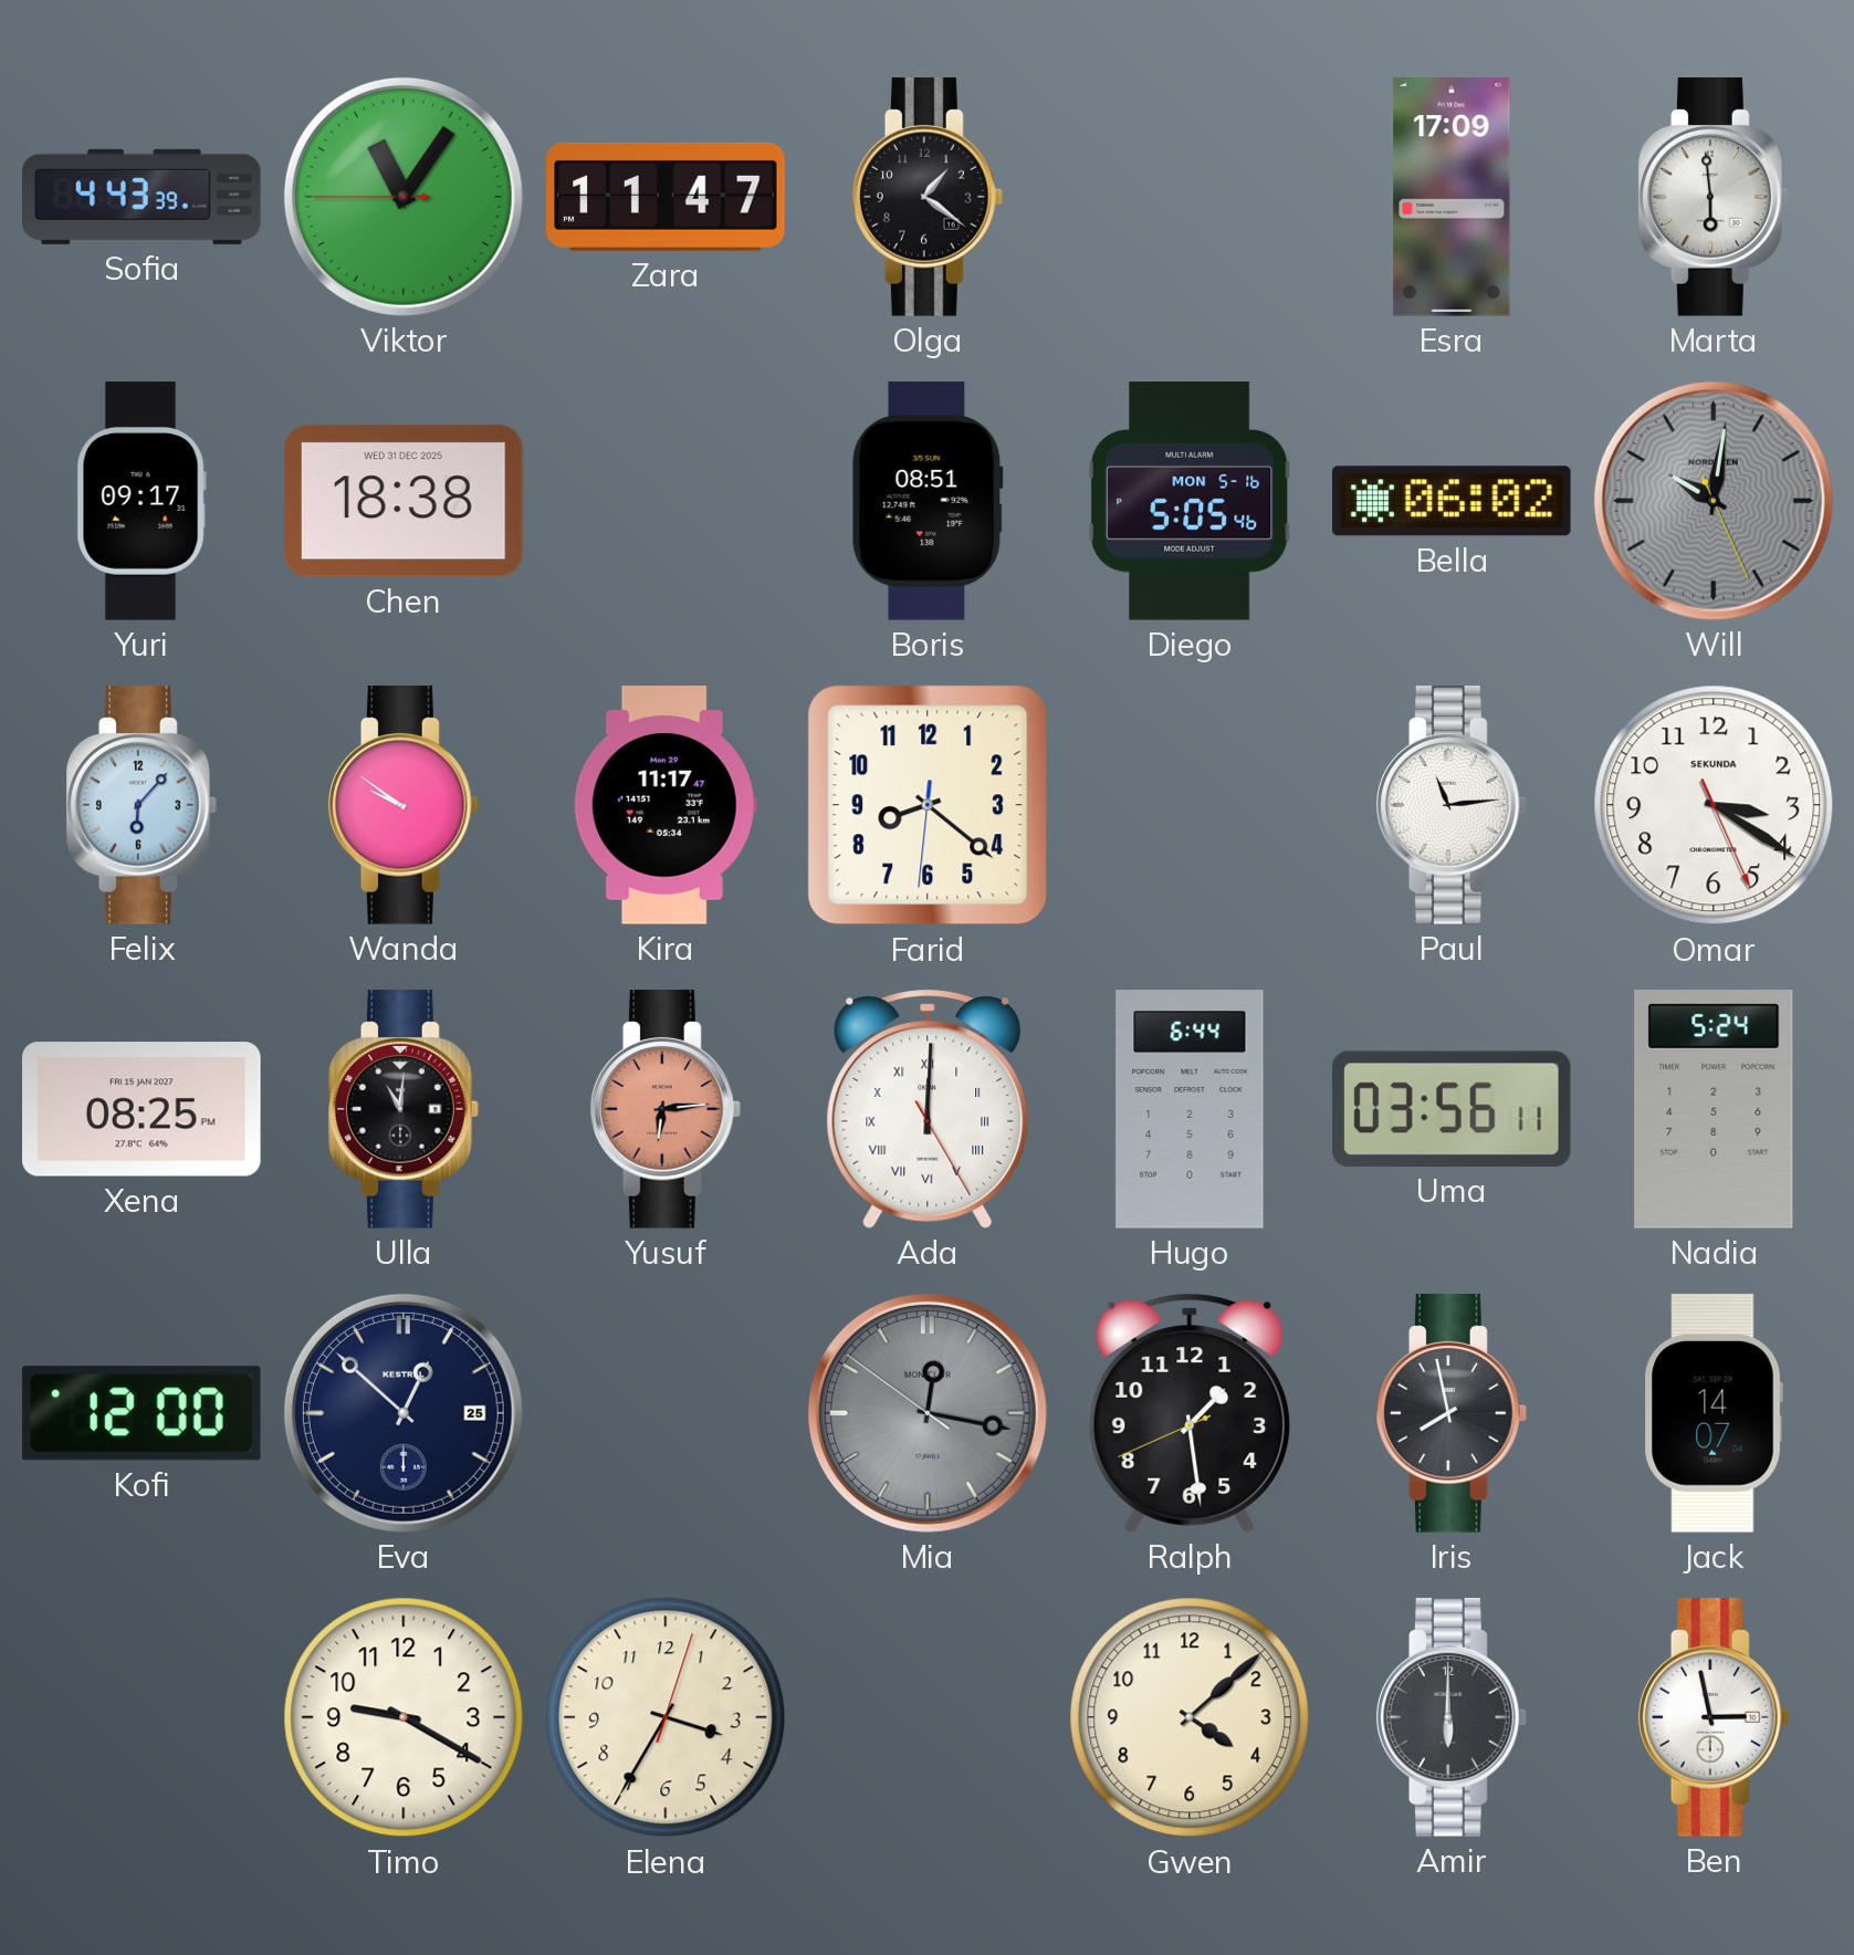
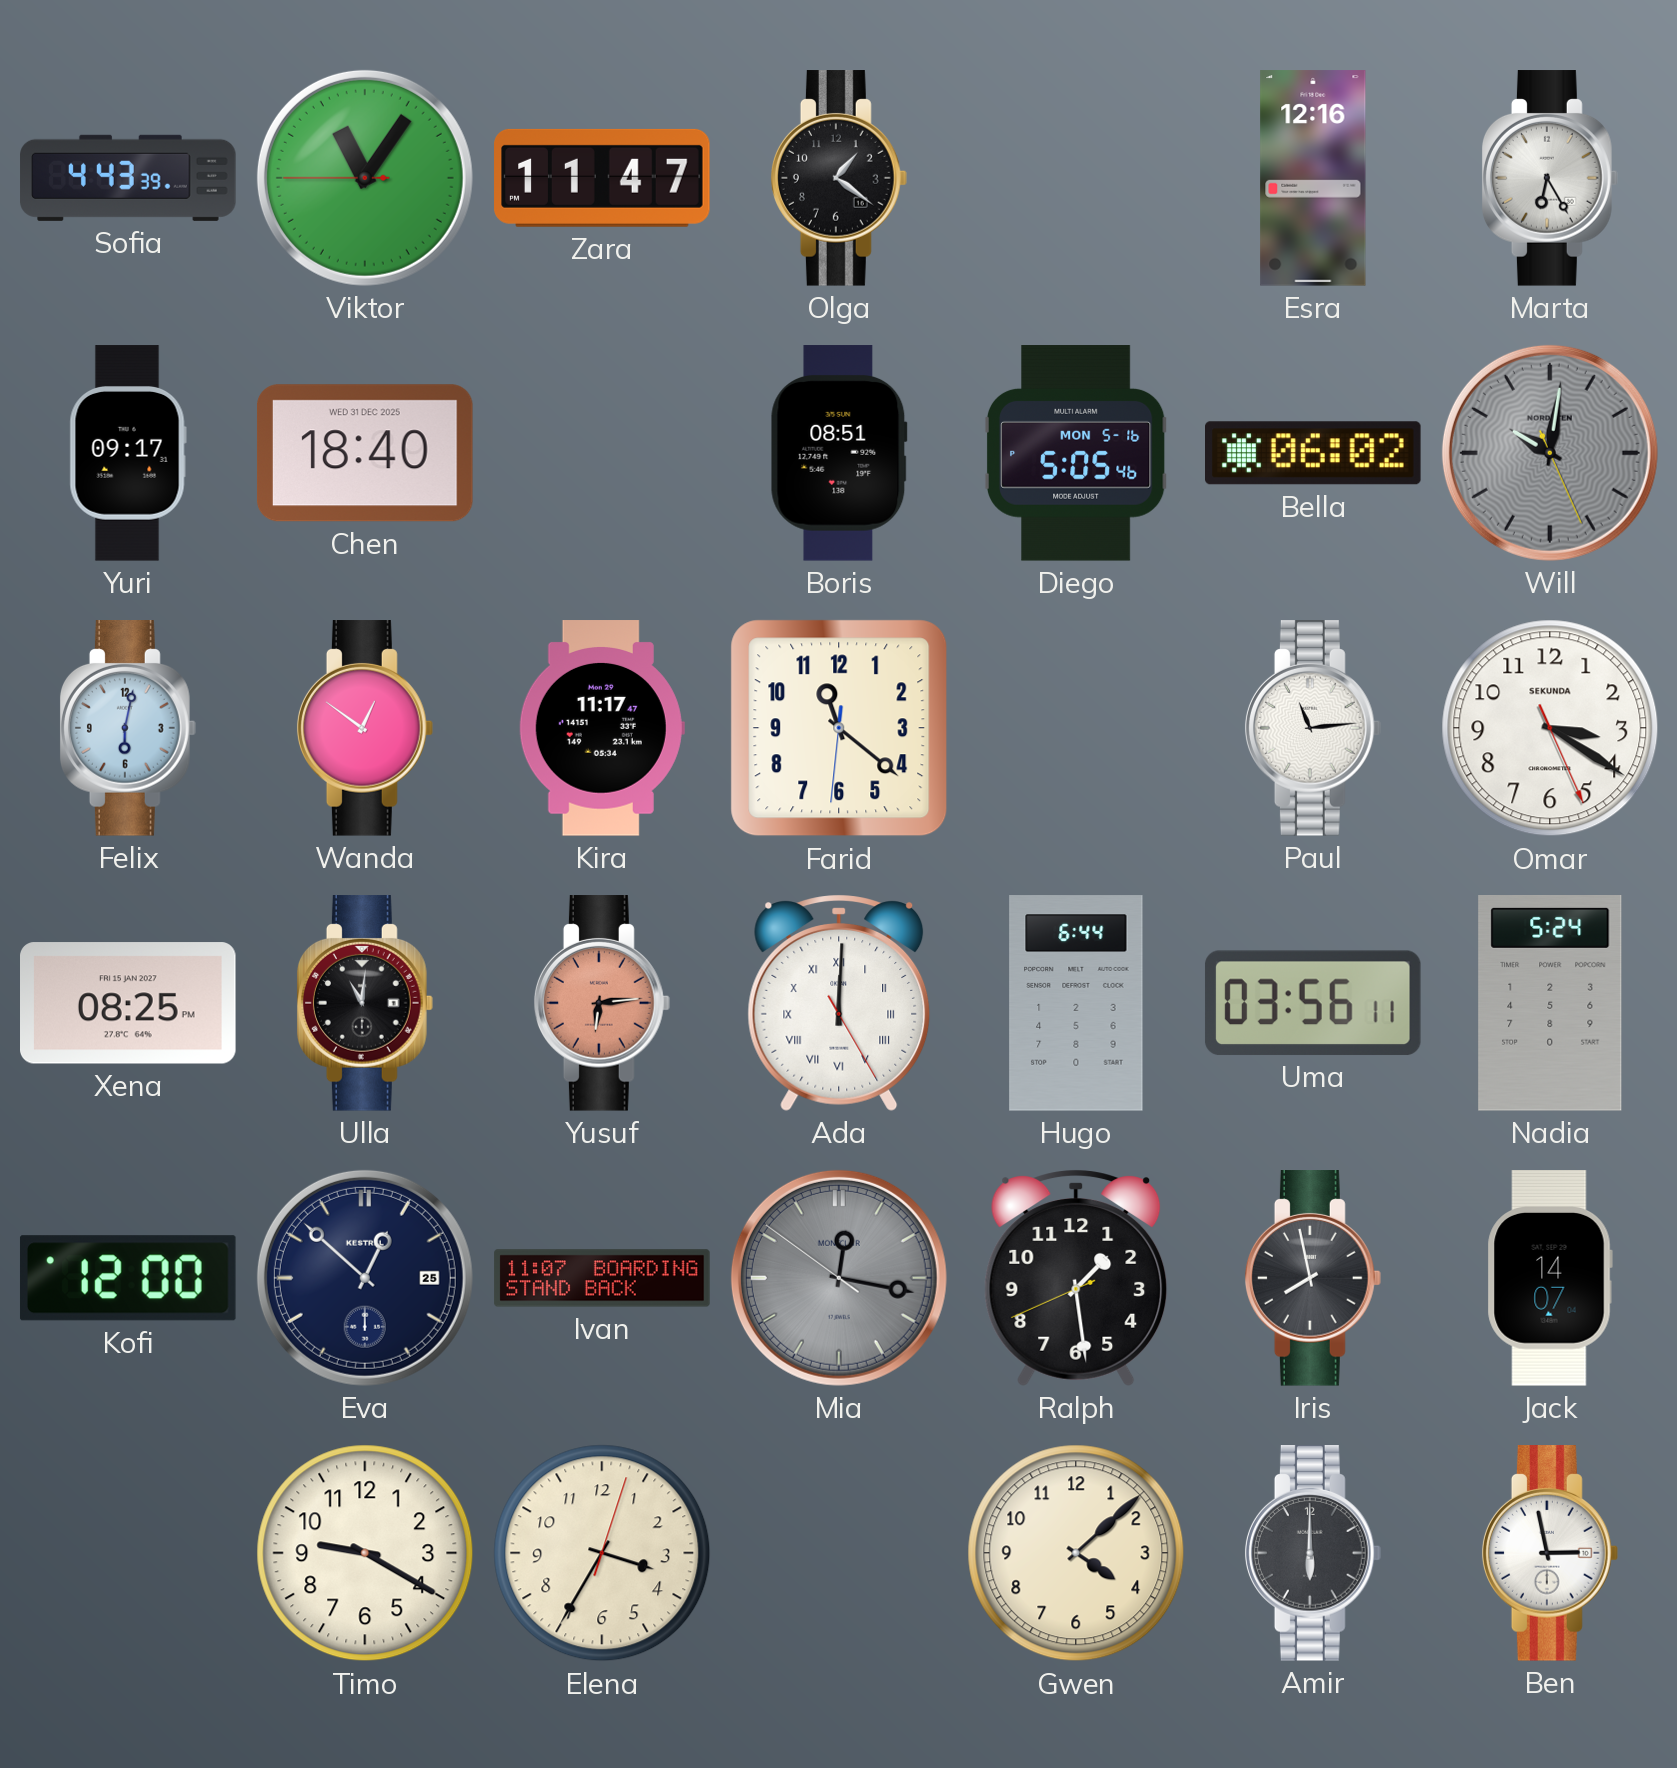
Esra: 17:09 -> 12:16 (1313, 178)
Marta: 5:59 -> 6:25 (1550, 178)
Chen: 18:38 -> 18:40 (365, 453)
Felix: 6:07 -> 6:02 (128, 728)
Wanda: 9:51 -> 12:51 (365, 728)
Farid: 8:21 -> 11:21 (839, 728)
Ivan: none -> 11:07 (602, 1278)
